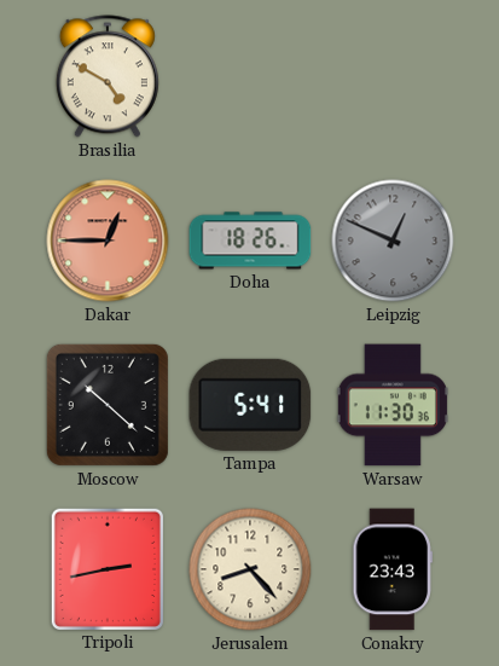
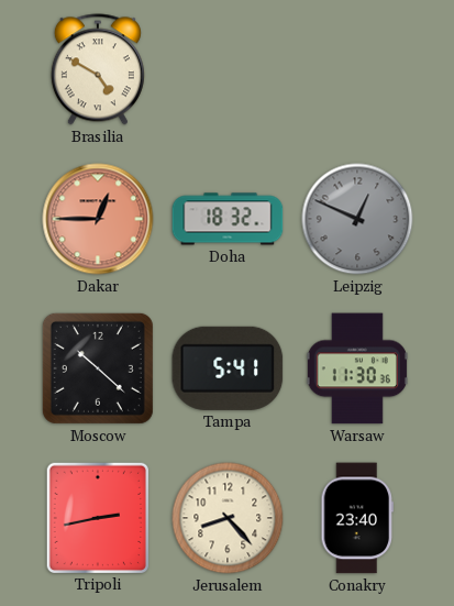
Doha: 18:26 -> 18:32 (228, 219)
Conakry: 23:43 -> 23:40 (357, 518)
